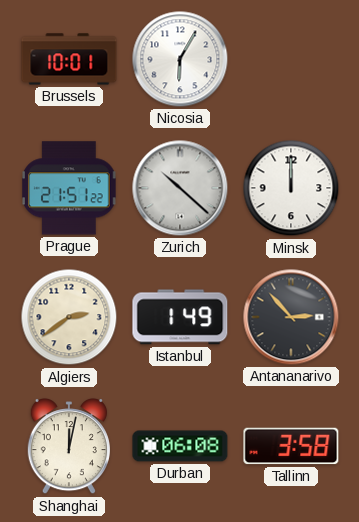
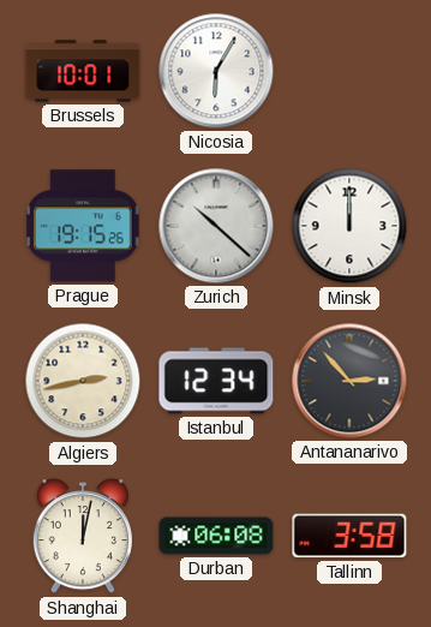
Prague: 21:51 -> 19:15 (83, 226)
Algiers: 2:39 -> 2:43 (83, 381)
Istanbul: 1:49 -> 12:34 (216, 381)
